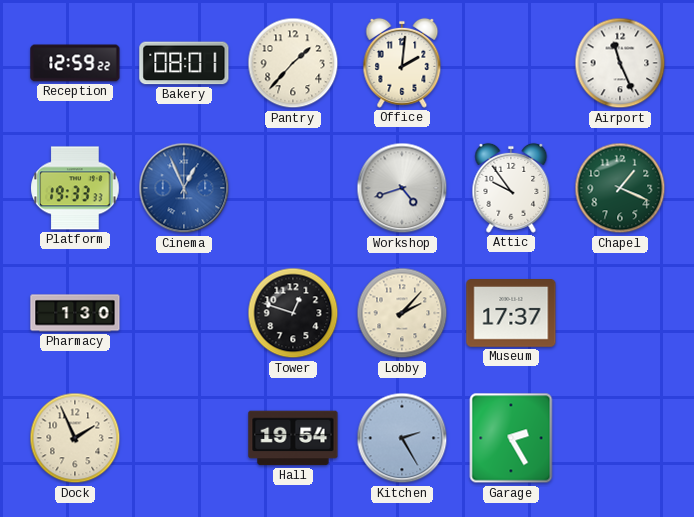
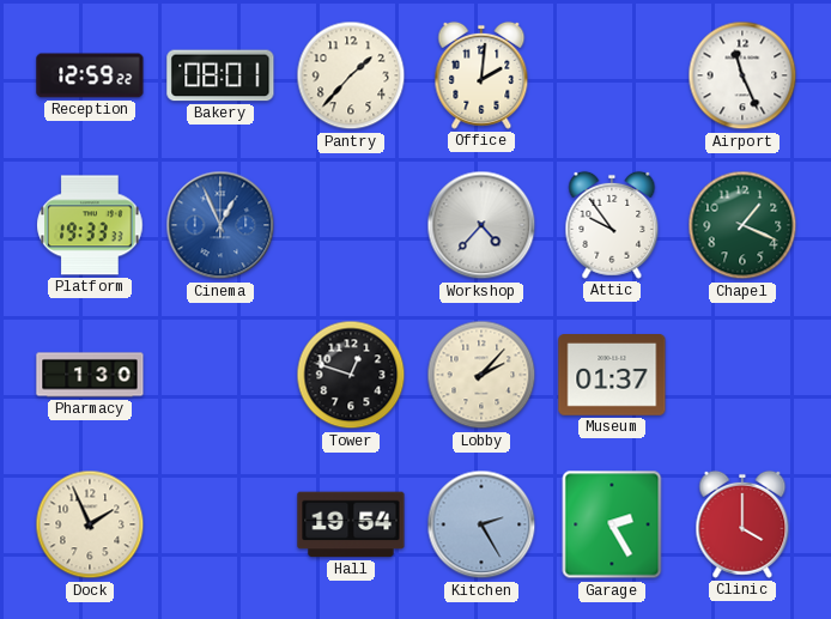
Workshop: 4:42 -> 4:37 (481, 225)
Museum: 17:37 -> 01:37 (612, 376)
Clinic: none -> 4:00 (742, 524)
